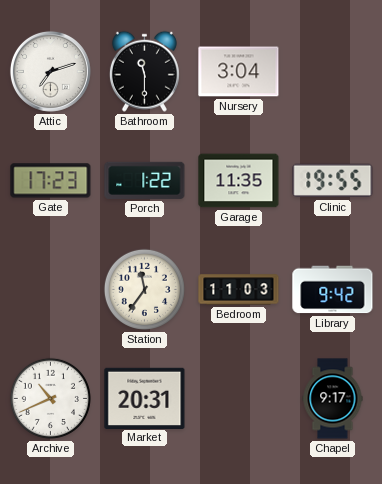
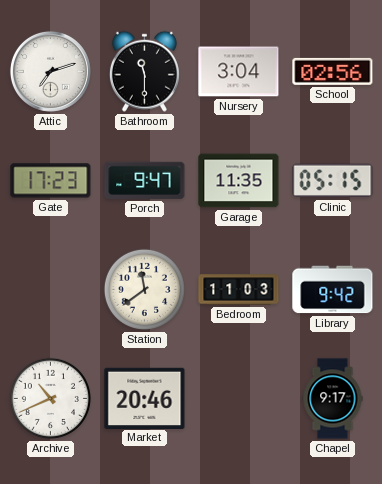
School: none -> 02:56 (333, 71)
Porch: 1:22 -> 9:47 (145, 180)
Clinic: 19:55 -> 05:15 (333, 181)
Station: 11:36 -> 11:39 (144, 289)
Market: 20:31 -> 20:46 (145, 398)
